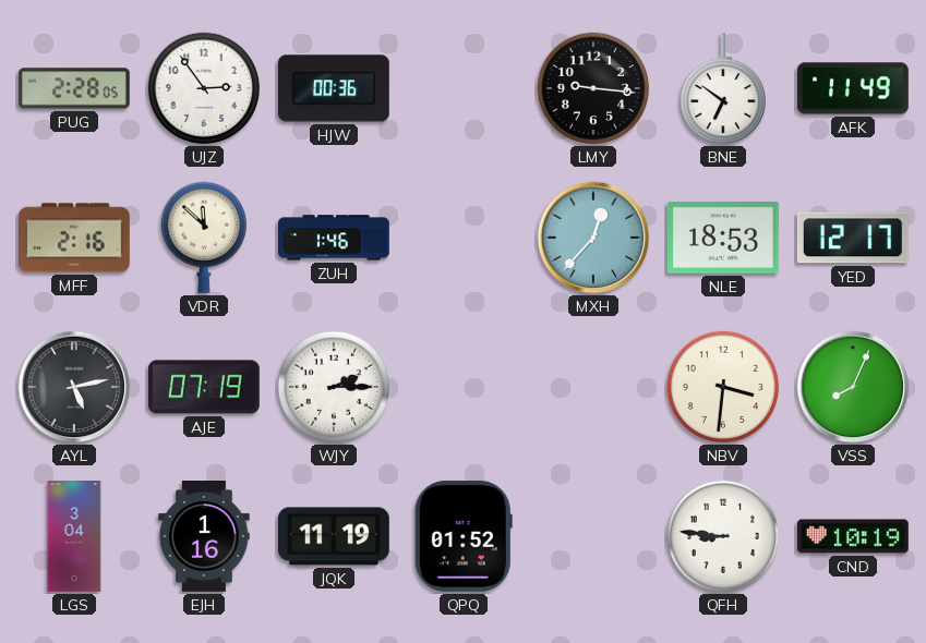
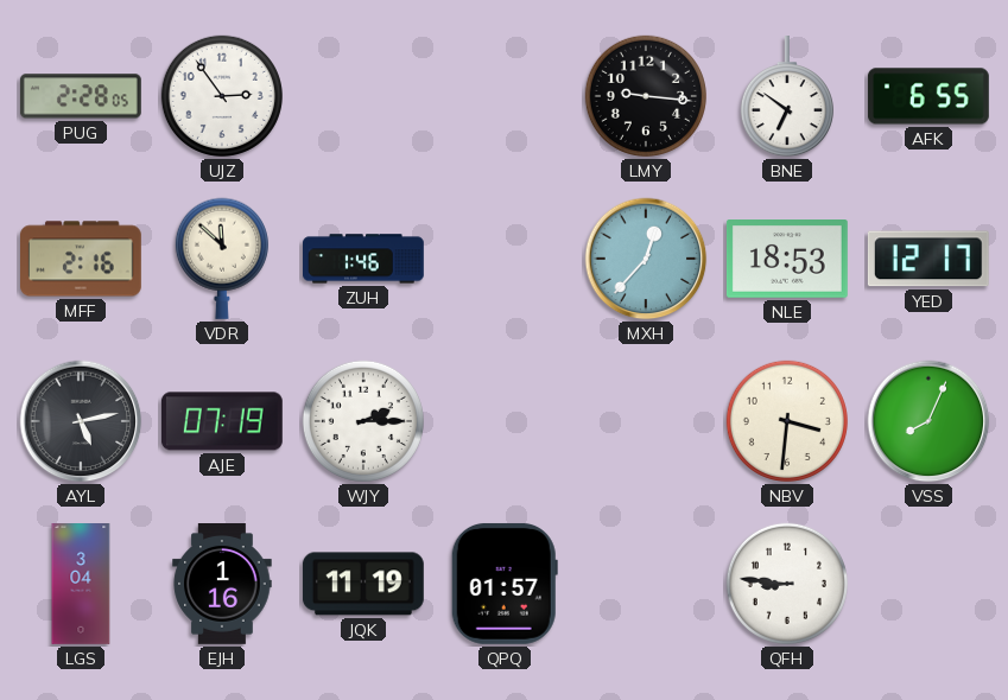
HJW: 00:36 -> none (334, 88)
AFK: 11:49 -> 6:55 (930, 96)
QPQ: 01:52 -> 01:57 (505, 584)
CND: 10:19 -> none (853, 536)
